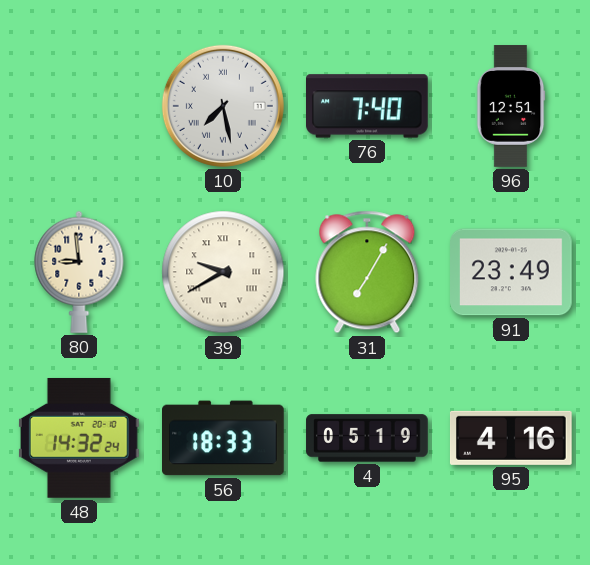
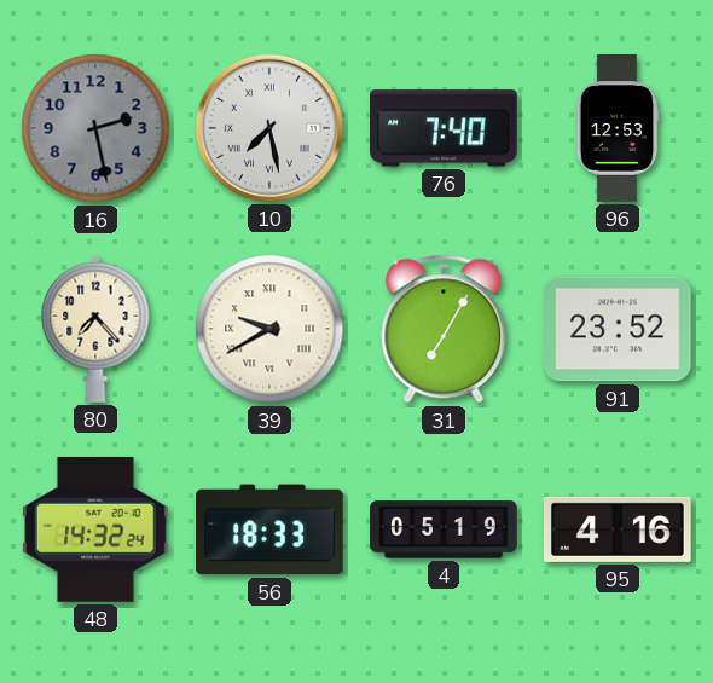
16: none -> 2:28 (95, 128)
96: 12:51 -> 12:53 (618, 128)
80: 8:59 -> 7:23 (95, 329)
91: 23:49 -> 23:52 (619, 329)
